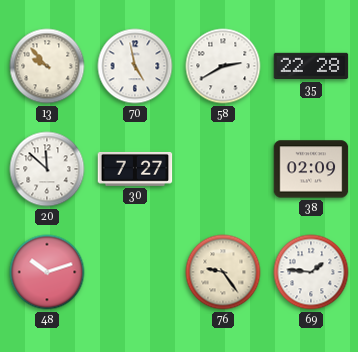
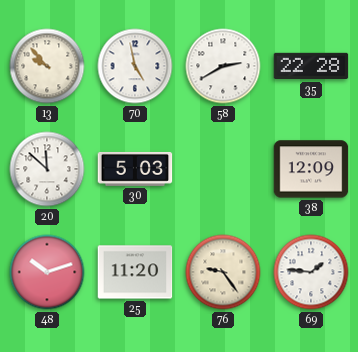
30: 7:27 -> 5:03 (135, 169)
38: 02:09 -> 12:09 (311, 169)
25: none -> 11:20 (135, 272)
